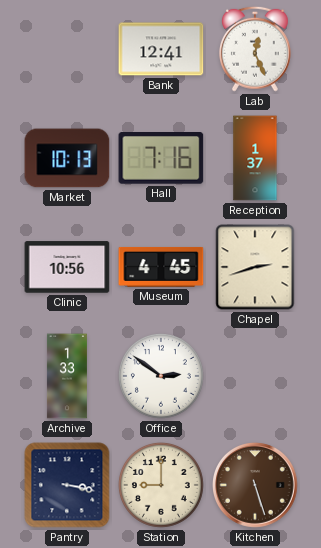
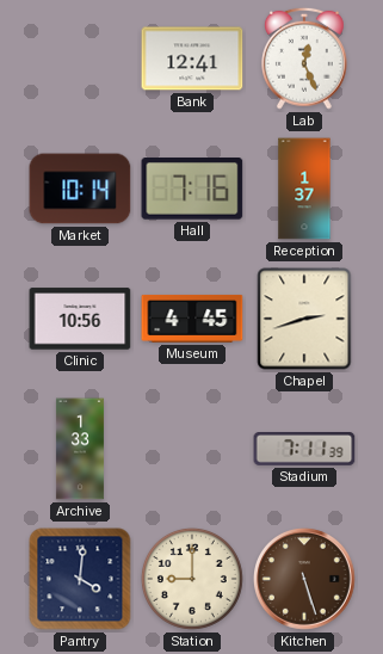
Market: 10:13 -> 10:14 (80, 189)
Office: 2:51 -> none (161, 376)
Stadium: none -> 7:11 (304, 450)
Pantry: 3:17 -> 4:01 (80, 579)
